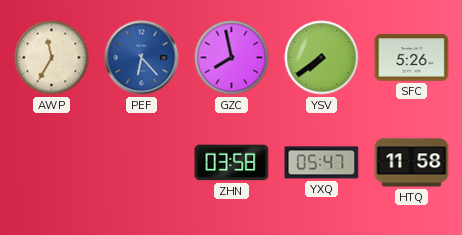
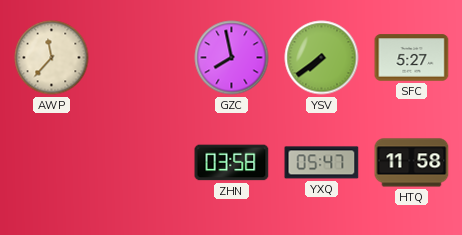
AWP: 11:35 -> 11:37 (52, 58)
PEF: 6:23 -> none (142, 58)
SFC: 5:26 -> 5:27 (412, 58)
